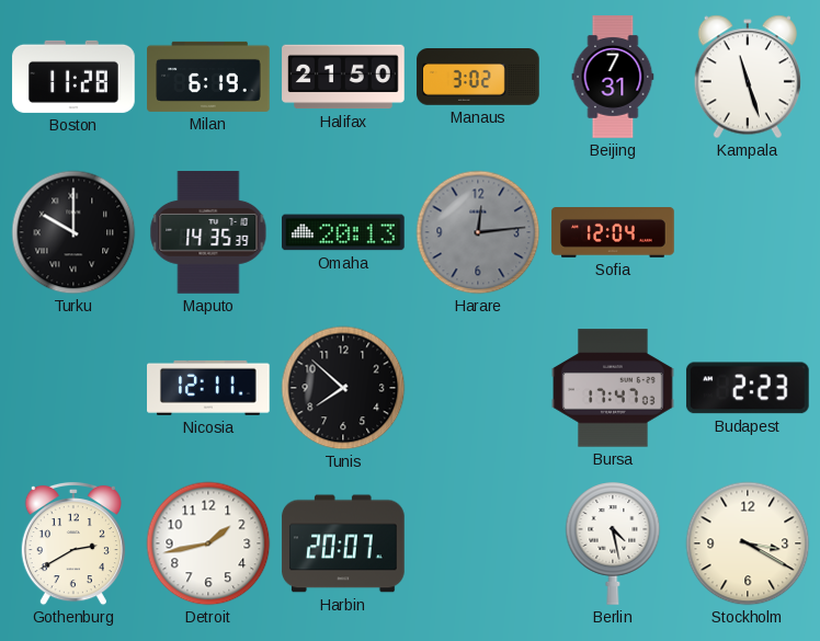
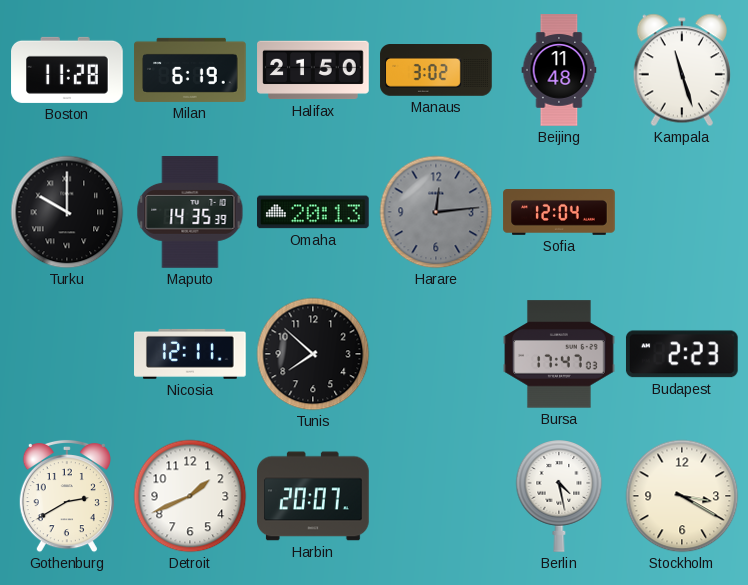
Beijing: 7:31 -> 11:48 (559, 70)
Detroit: 1:43 -> 1:41 (190, 496)
